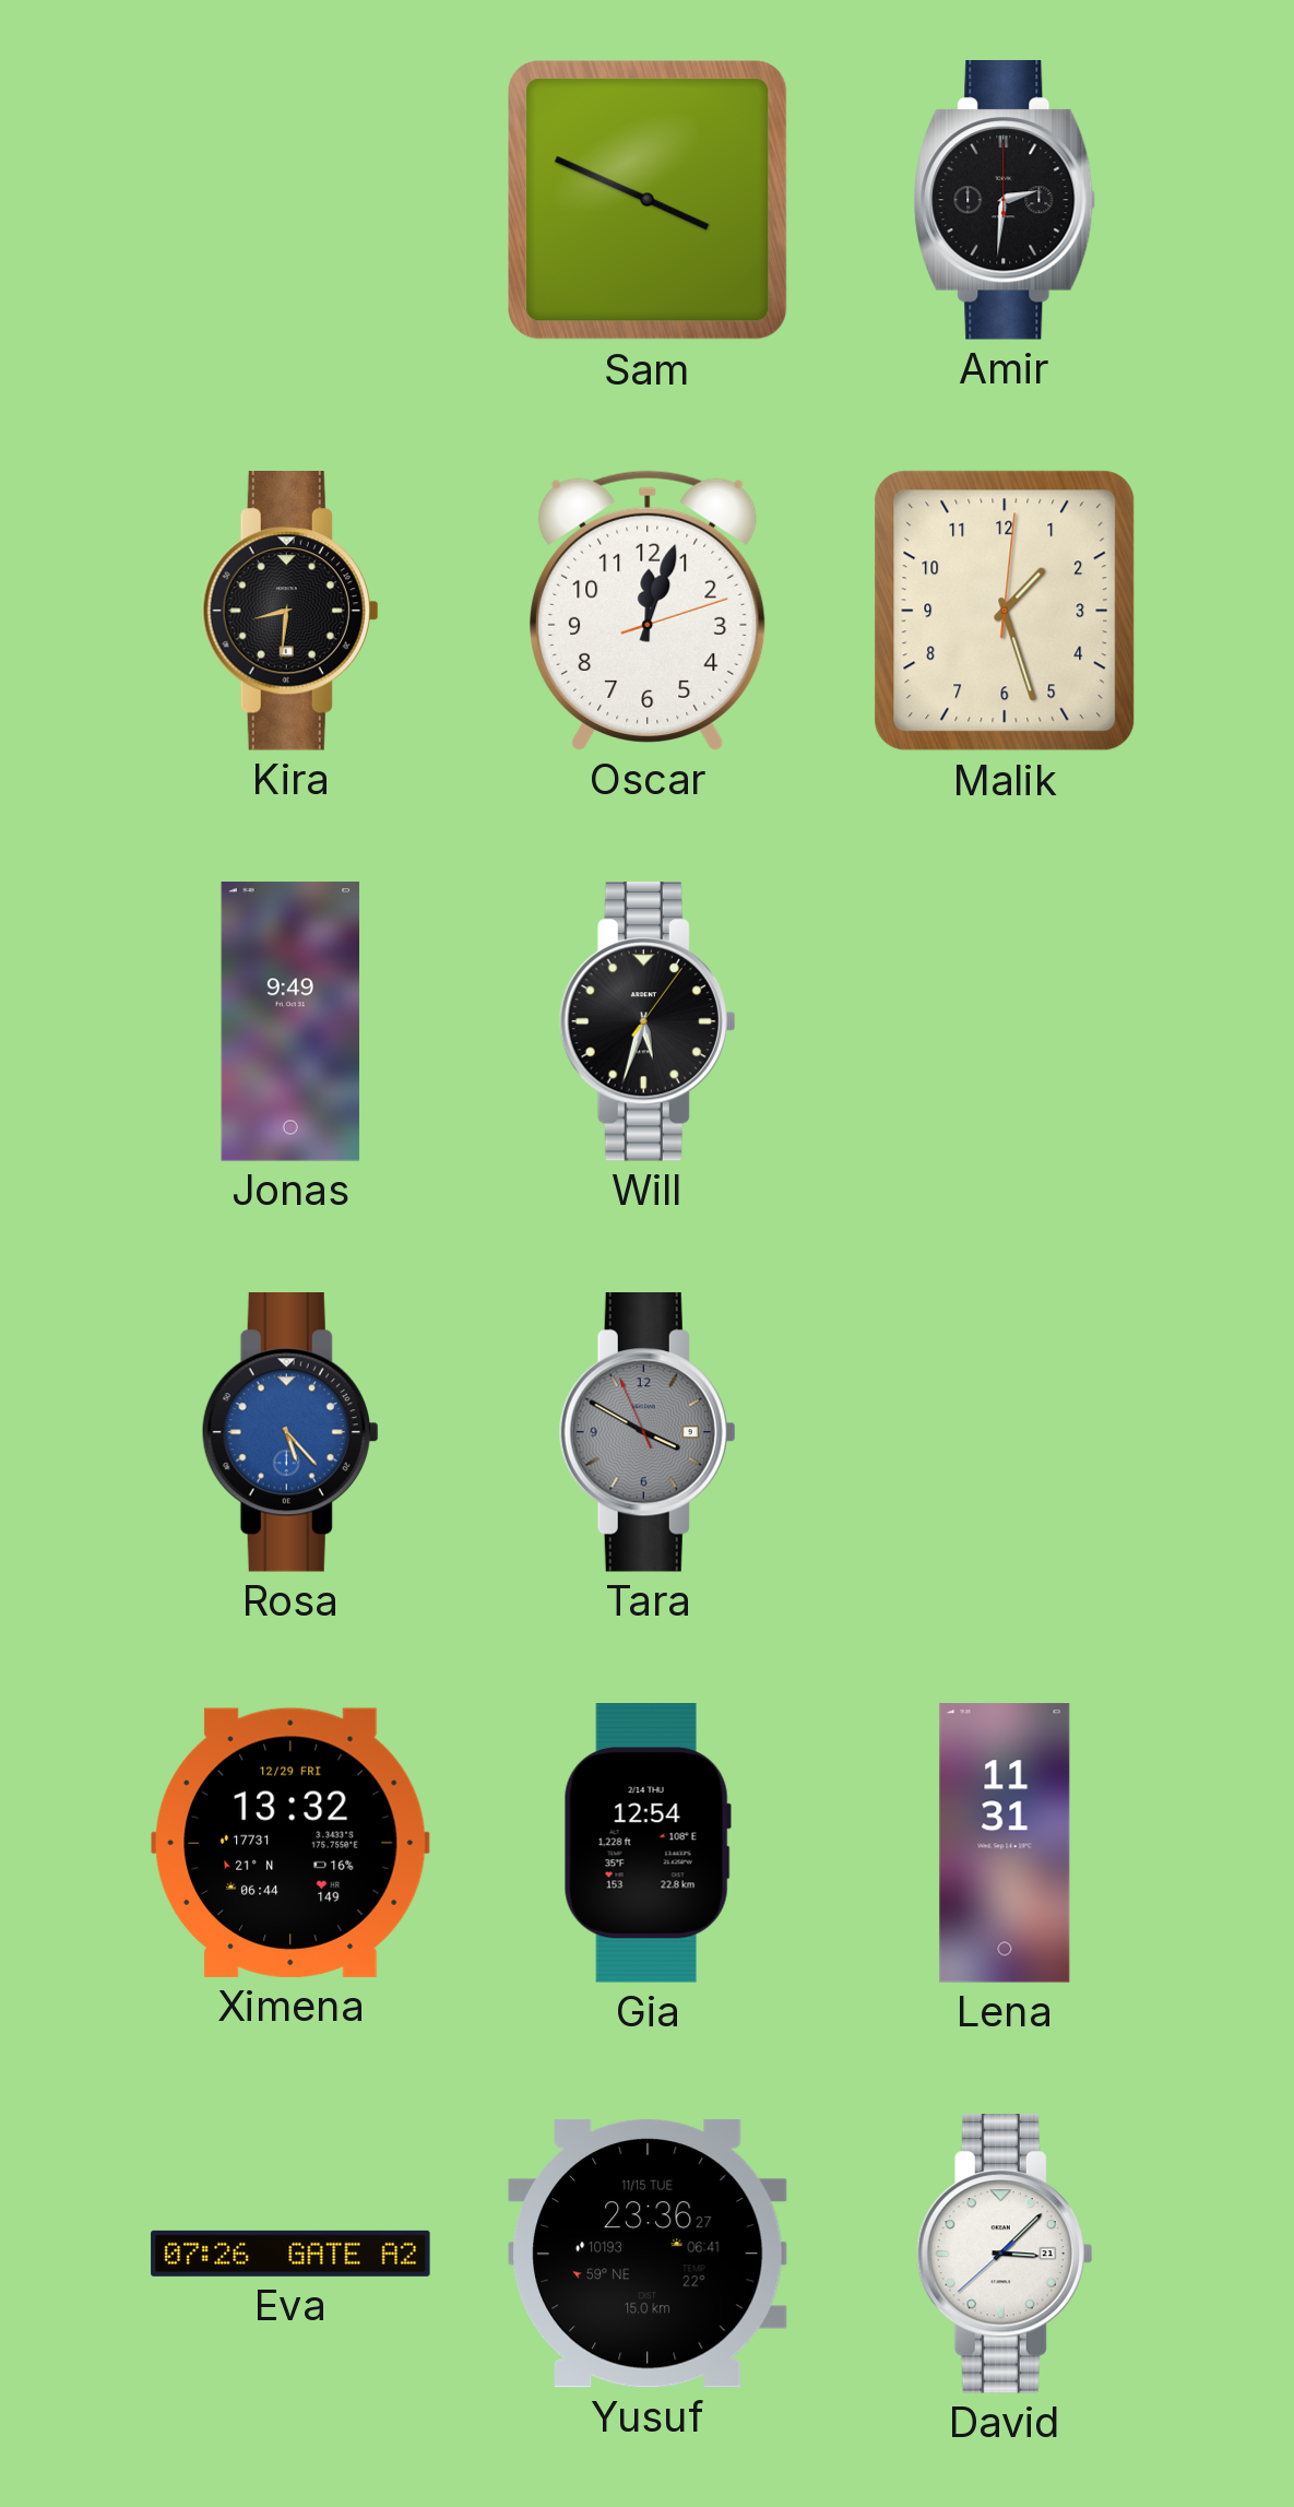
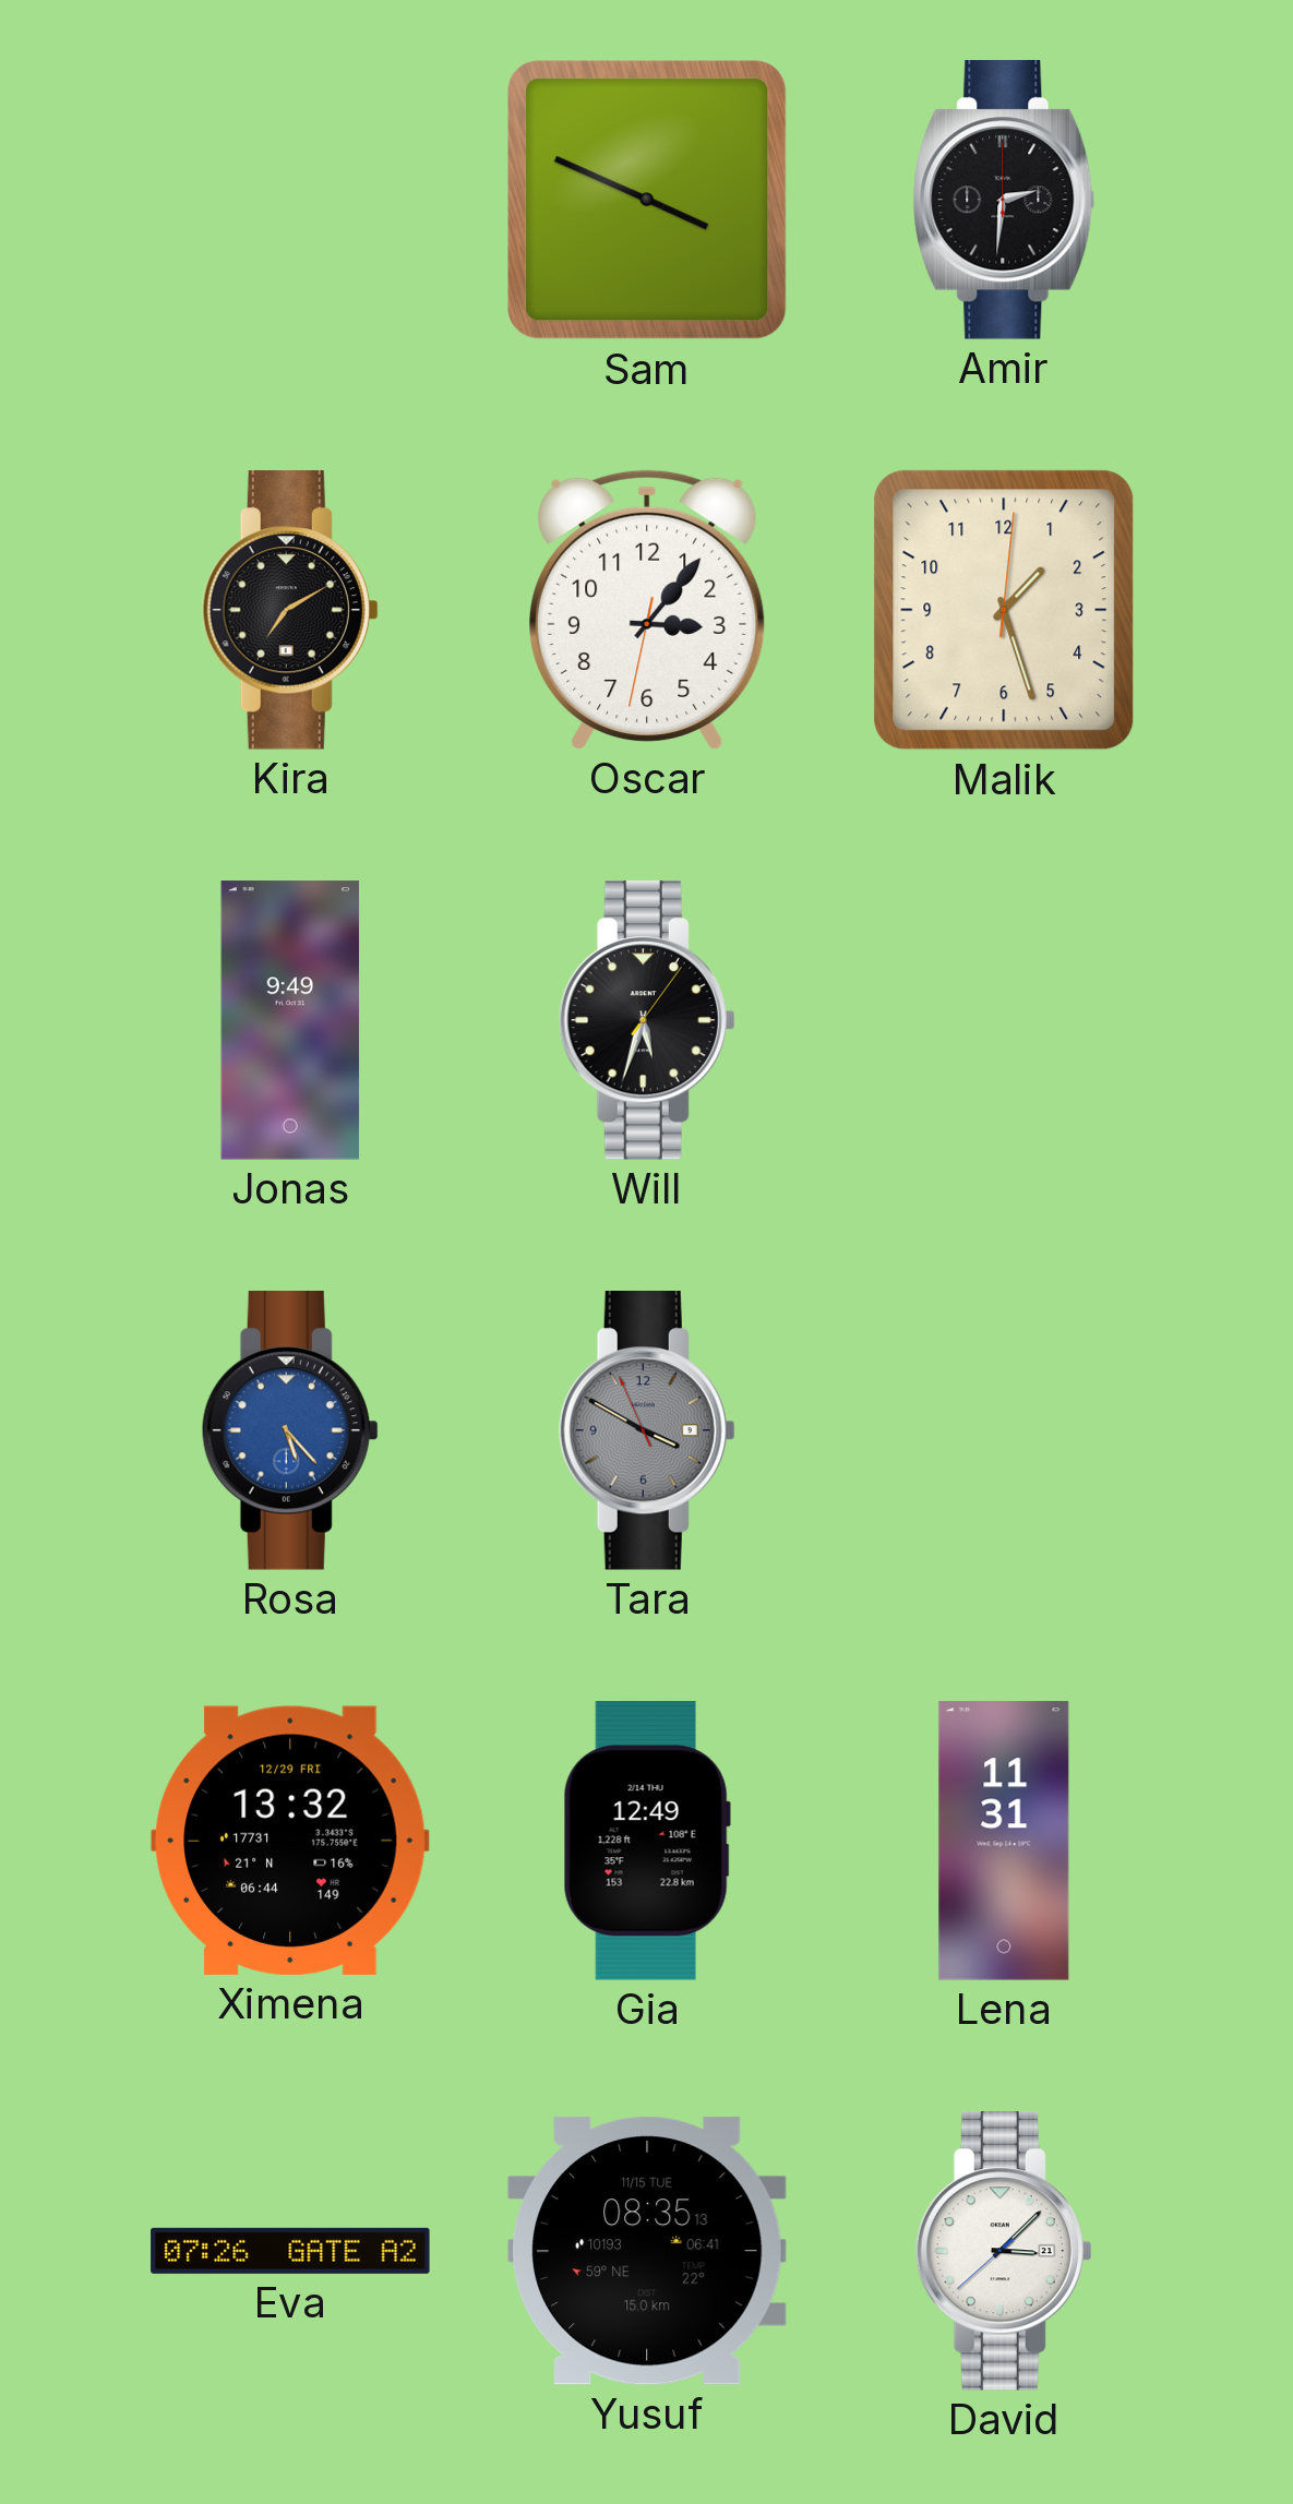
Kira: 8:31 -> 7:10 (290, 611)
Oscar: 12:03 -> 3:06 (647, 610)
Gia: 12:54 -> 12:49 (647, 1842)
Yusuf: 23:36 -> 08:35 (647, 2251)
